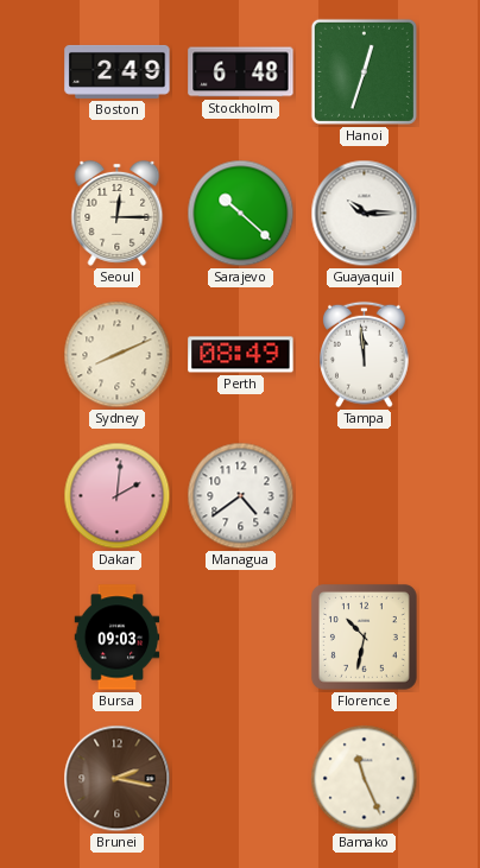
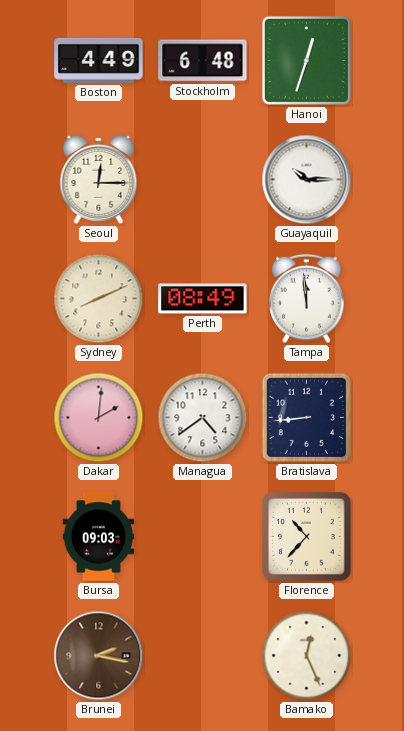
Boston: 2:49 -> 4:49 (99, 60)
Sarajevo: 10:22 -> none (241, 214)
Bratislava: none -> 8:44 (307, 418)
Florence: 10:32 -> 10:37 (307, 537)
Bamako: 11:26 -> 12:26 (307, 656)
